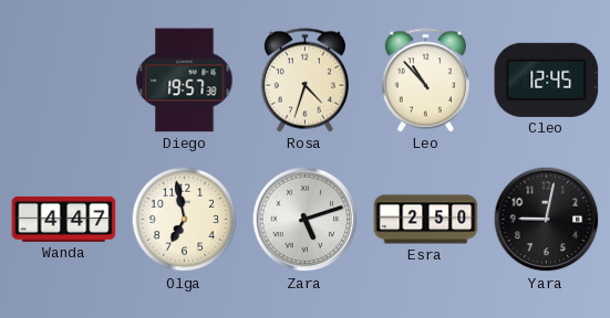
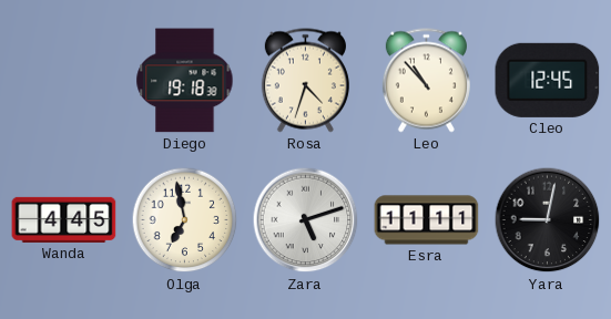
Diego: 19:57 -> 19:18 (185, 81)
Wanda: 4:47 -> 4:45 (64, 219)
Esra: 2:50 -> 11:11 (427, 220)
